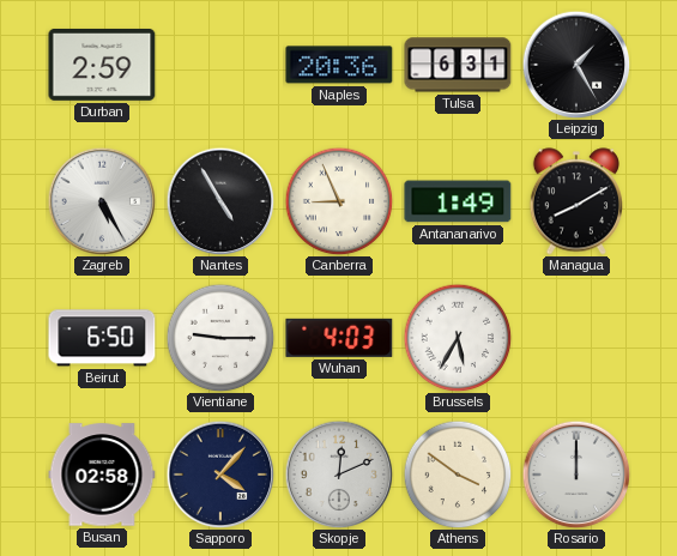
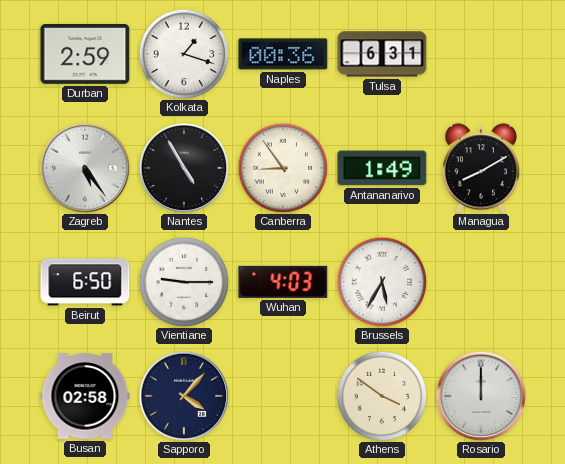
Kolkata: none -> 1:18 (184, 54)
Naples: 20:36 -> 00:36 (283, 54)
Leipzig: 1:25 -> none (576, 65)
Zagreb: 5:25 -> 5:24 (85, 168)
Canberra: 8:56 -> 8:54 (283, 168)
Skopje: 12:11 -> none (339, 475)
